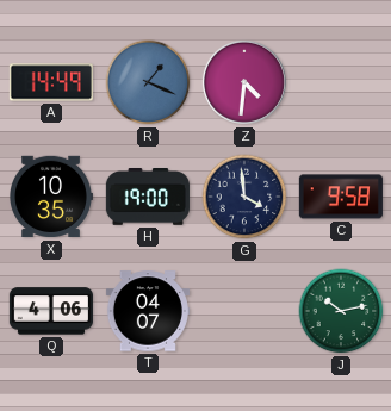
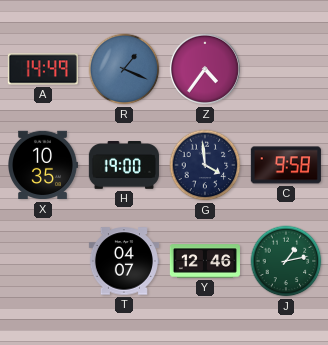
Z: 4:31 -> 4:36 (205, 69)
Q: 4:06 -> none (51, 311)
Y: none -> 12:46 (204, 261)
J: 10:13 -> 1:13 (286, 261)
